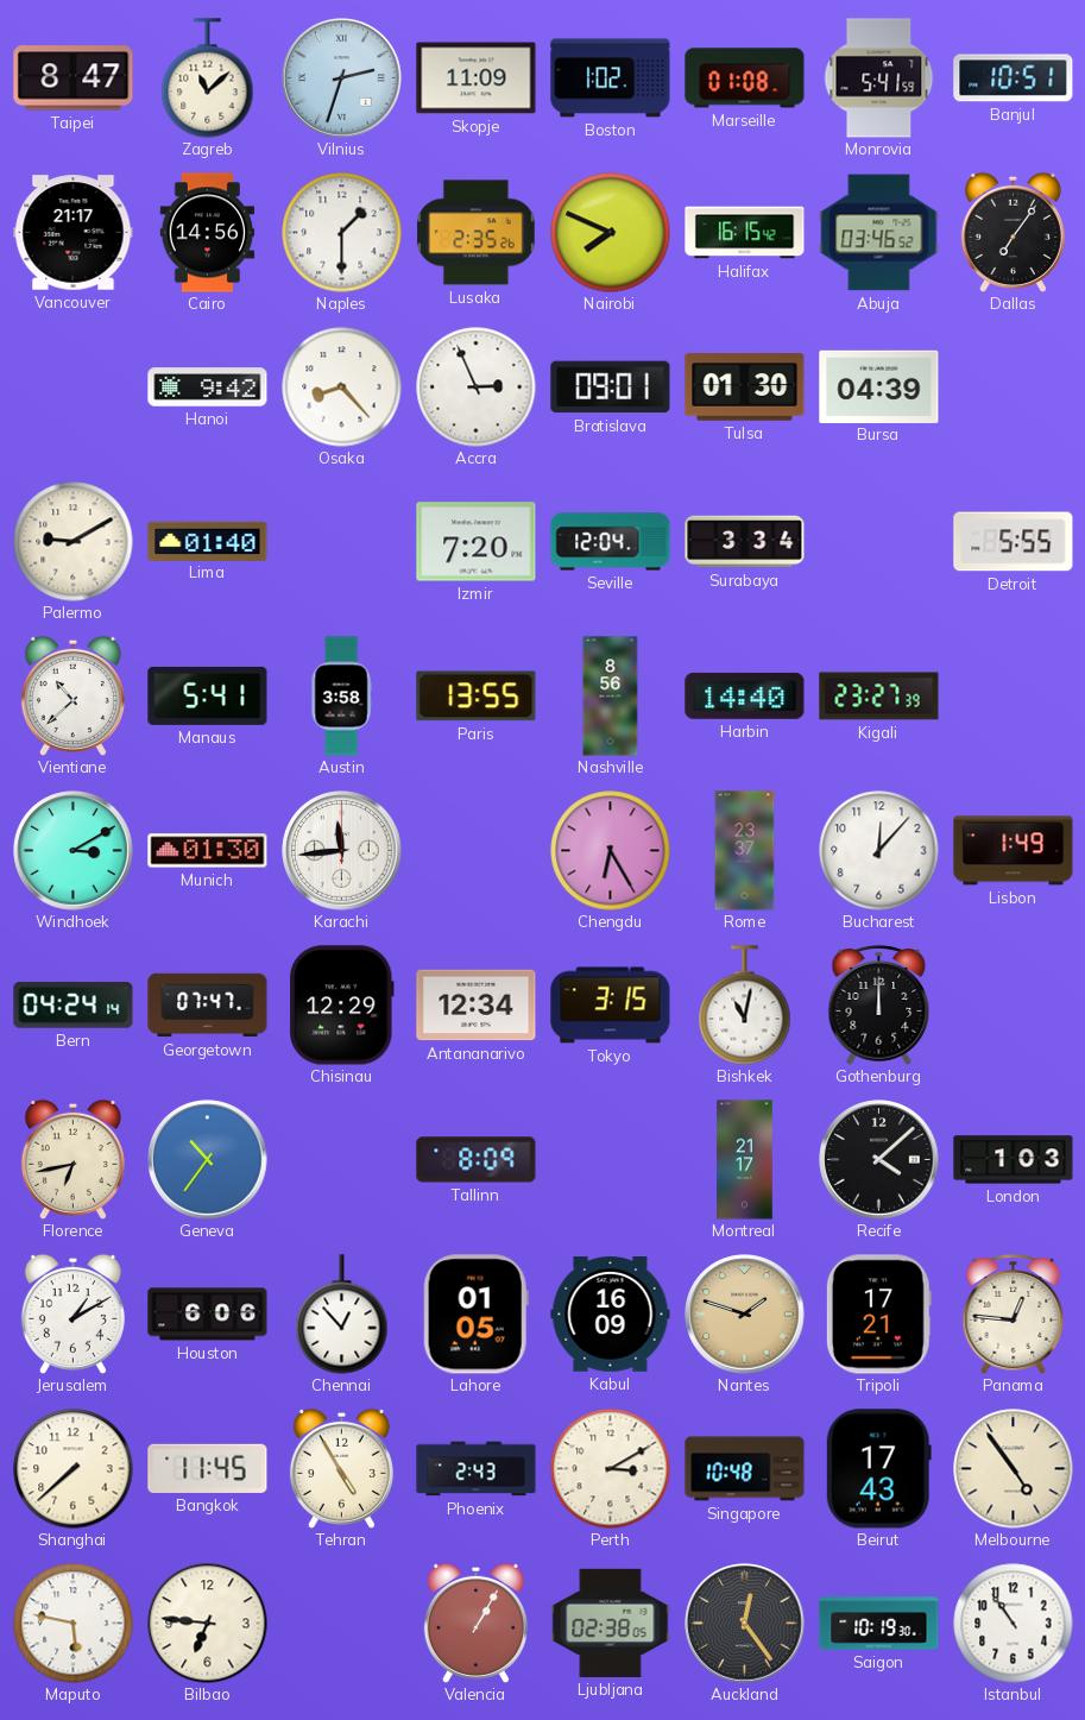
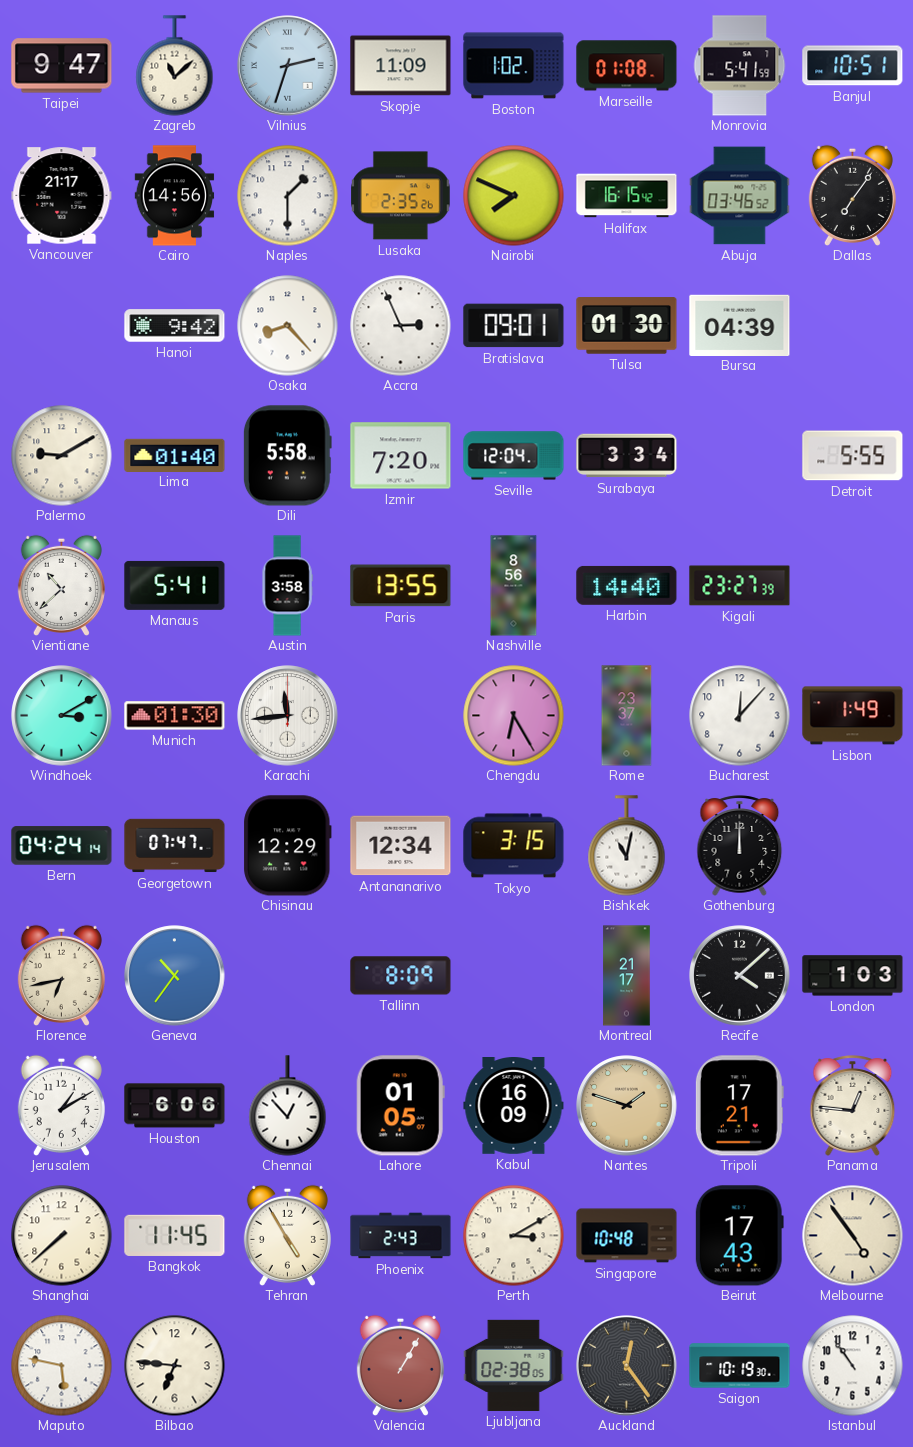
Taipei: 8:47 -> 9:47 (62, 66)
Dili: none -> 5:58 (287, 456)
